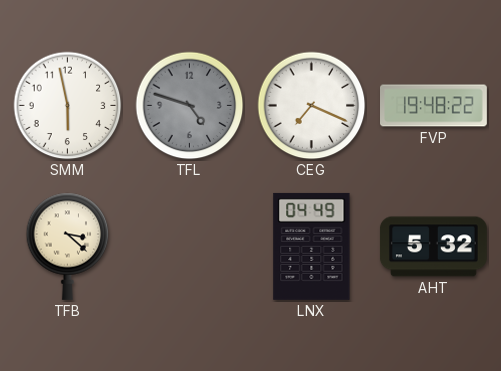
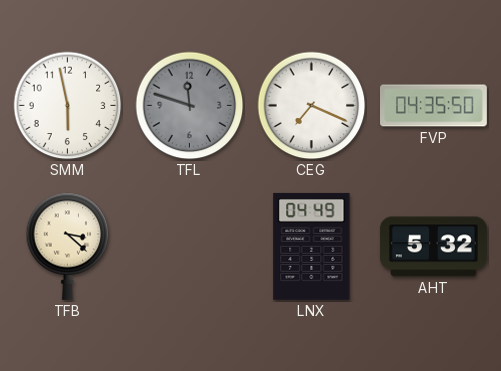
TFL: 4:48 -> 11:48 (190, 106)
FVP: 19:48 -> 04:35 (434, 106)
